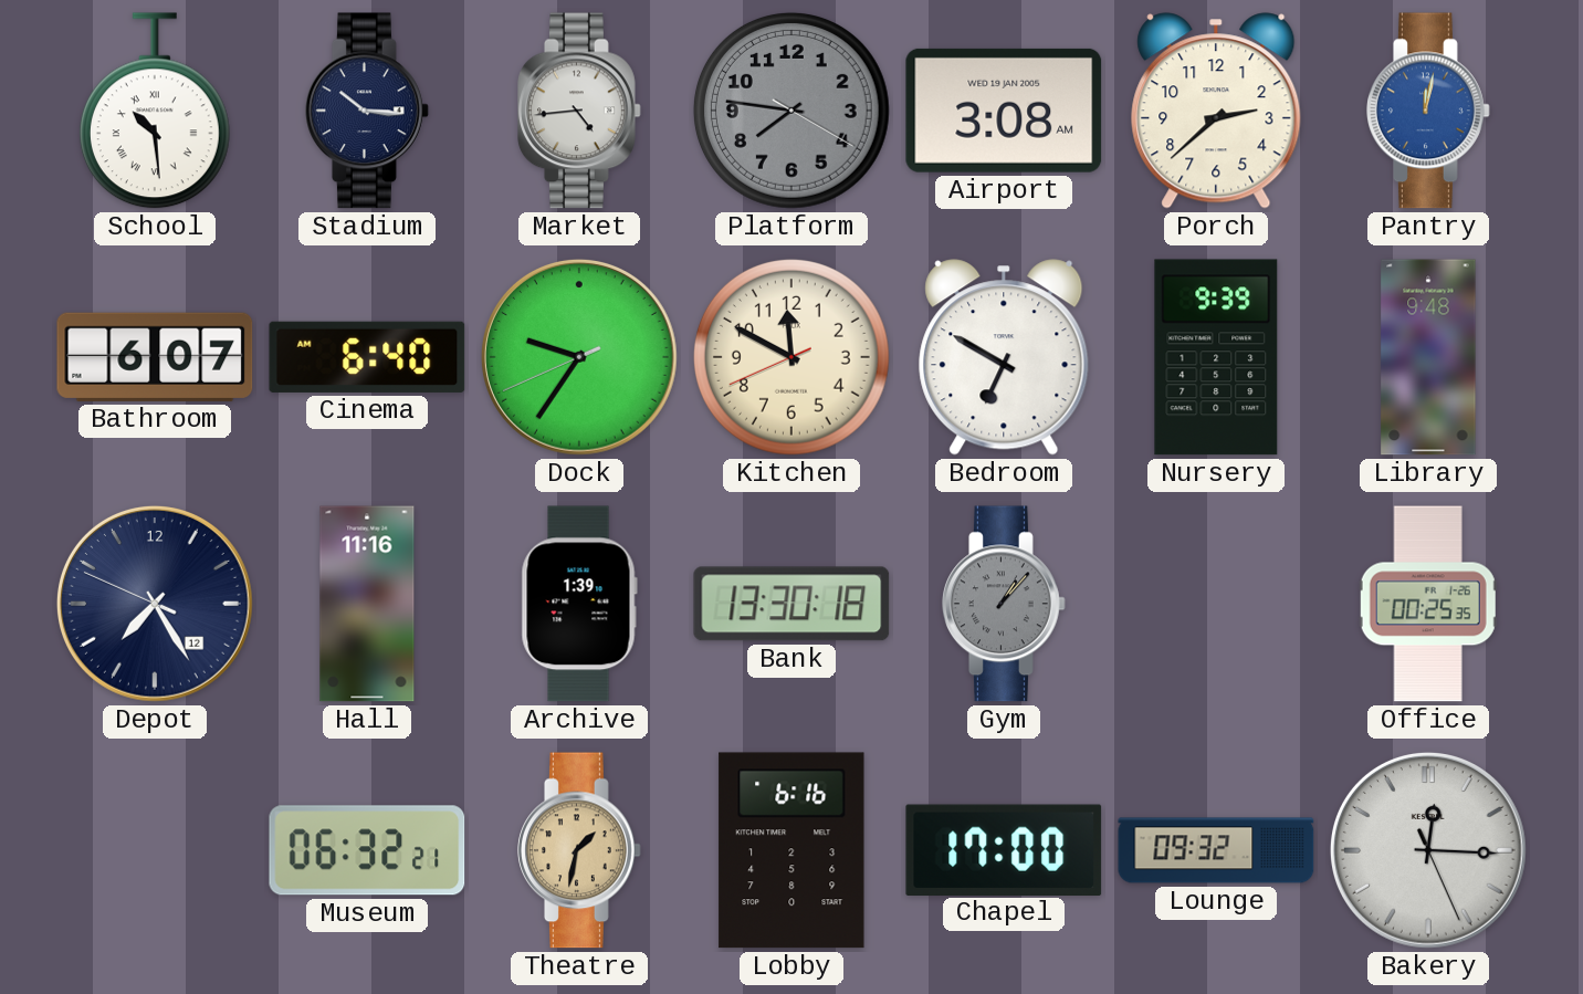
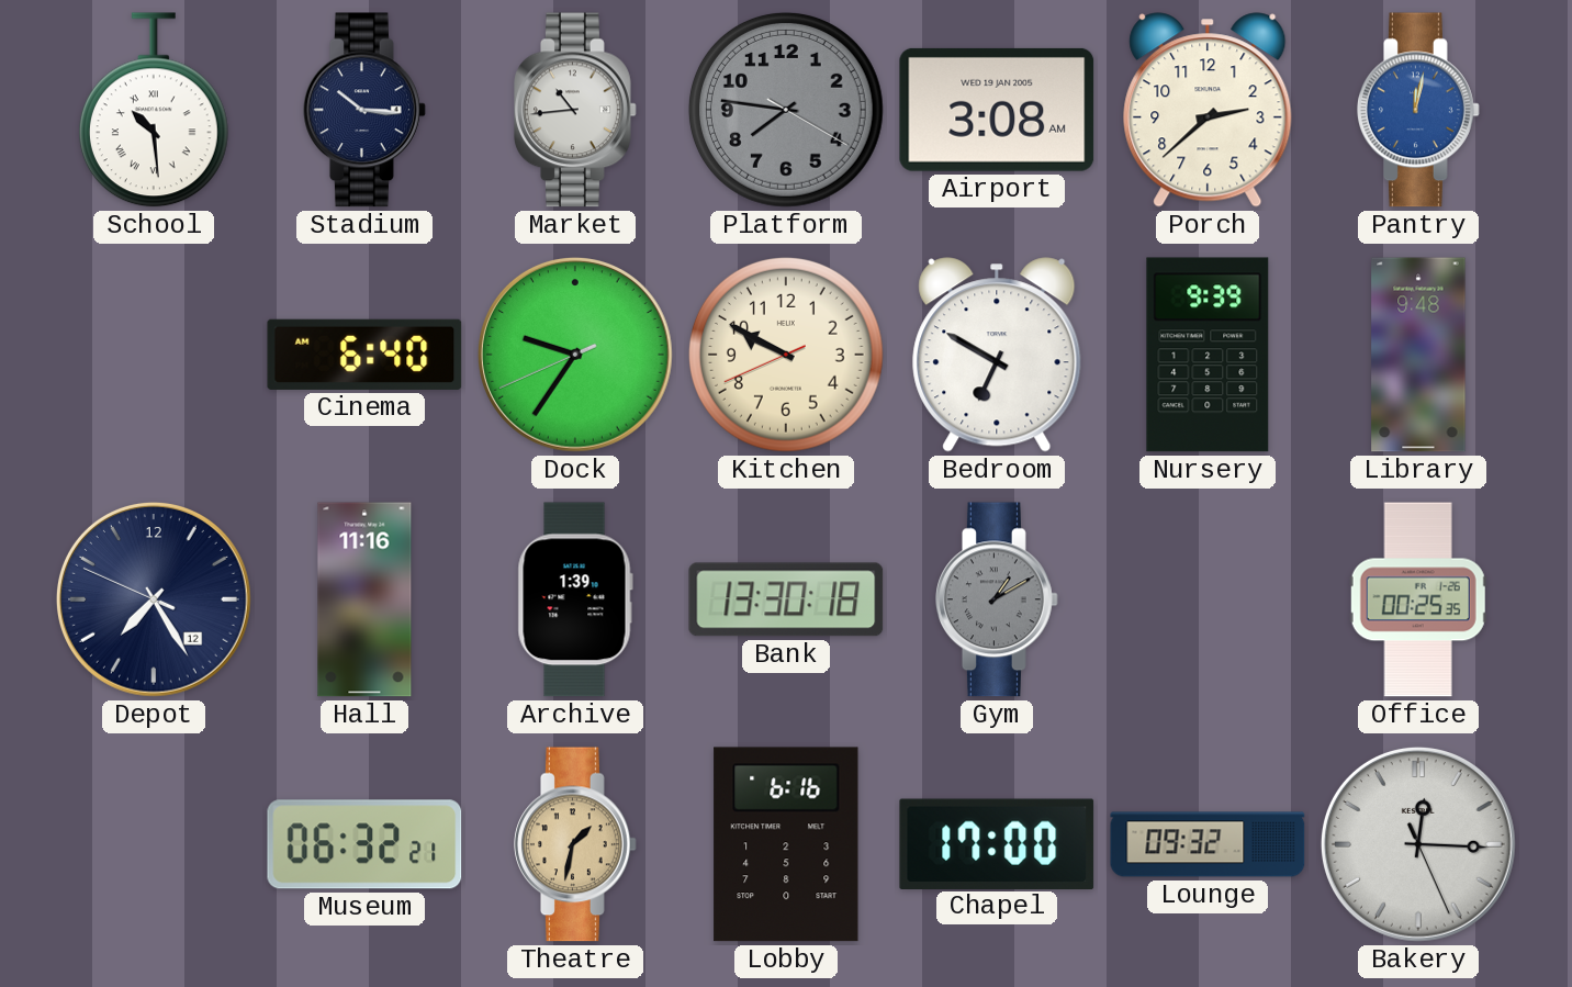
Market: 4:44 -> 10:44 (576, 110)
Bathroom: 6:07 -> none (155, 357)
Kitchen: 11:49 -> 9:49 (786, 355)
Gym: 1:07 -> 1:10 (998, 599)
